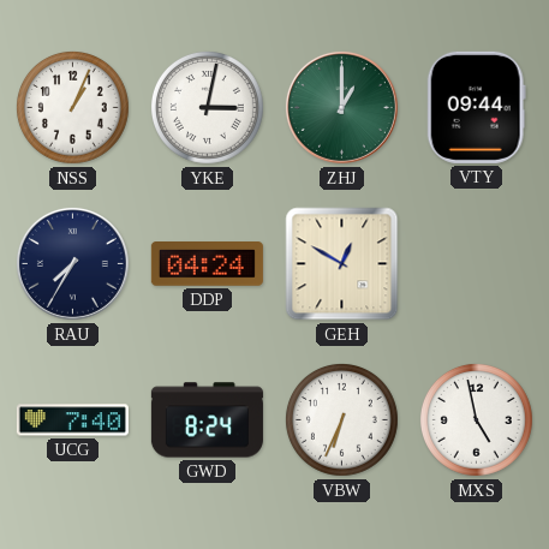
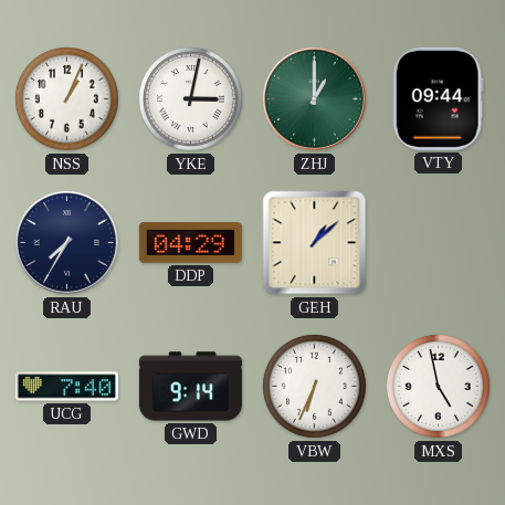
DDP: 04:24 -> 04:29 (190, 243)
GEH: 12:50 -> 1:08 (315, 243)
GWD: 8:24 -> 9:14 (190, 387)
